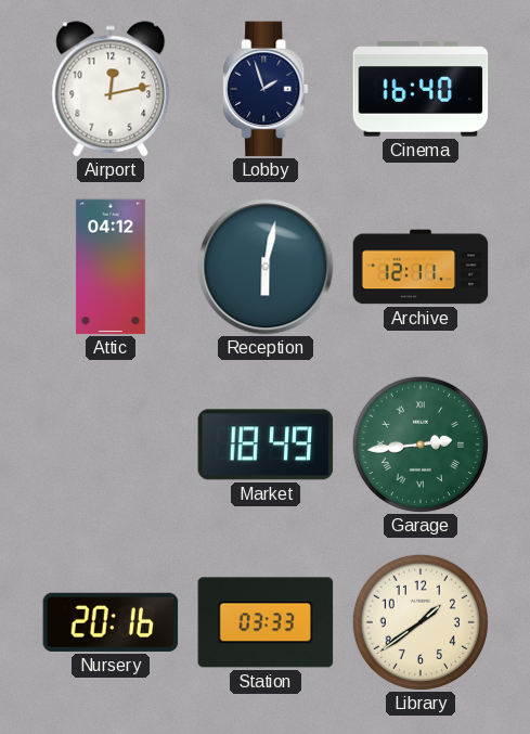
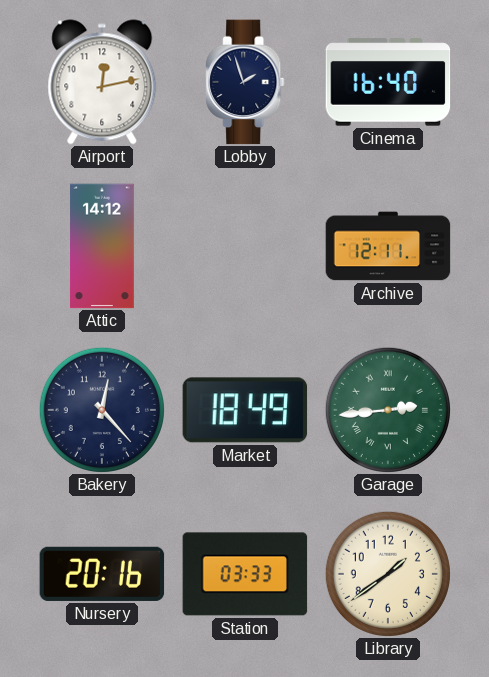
Attic: 04:12 -> 14:12 (103, 246)
Reception: 6:02 -> none (266, 267)
Bakery: none -> 12:23 (102, 410)
